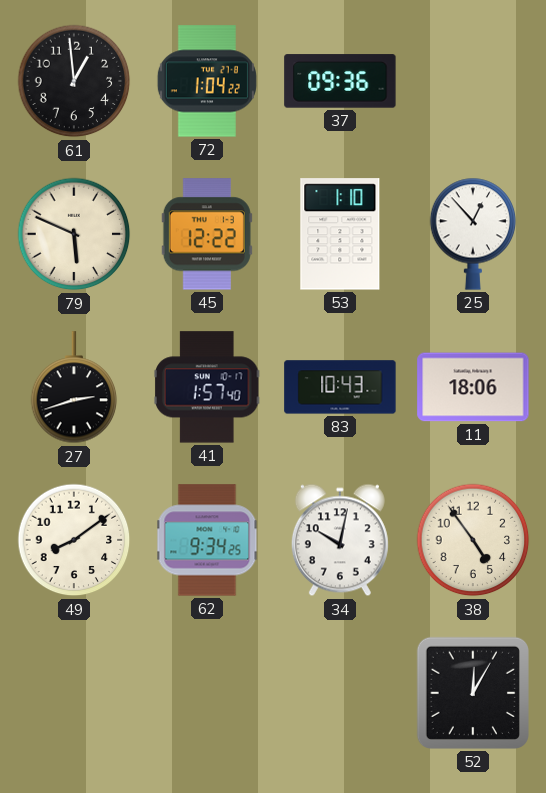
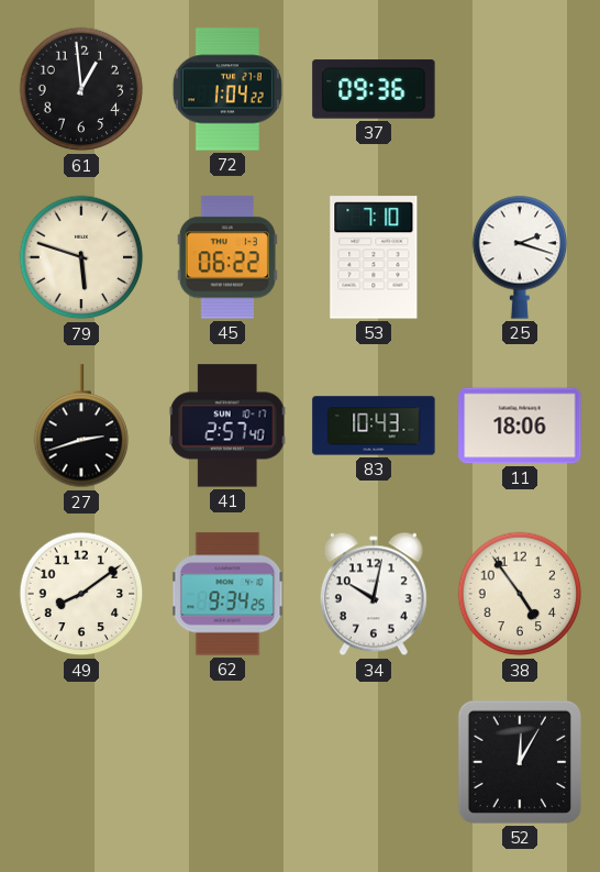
79: 5:49 -> 5:48 (81, 257)
45: 12:22 -> 06:22 (227, 257)
53: 1:10 -> 7:10 (374, 257)
25: 12:53 -> 2:18 (520, 257)
41: 1:57 -> 2:57 (227, 426)
